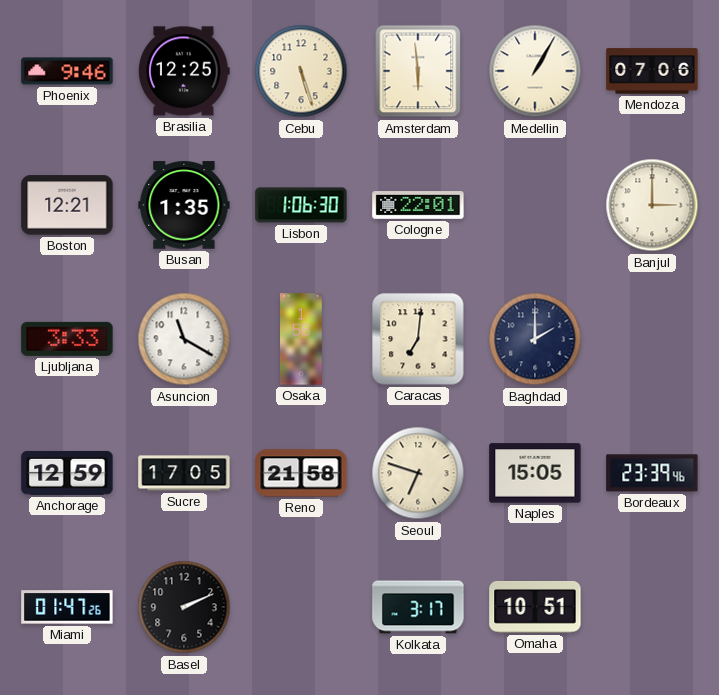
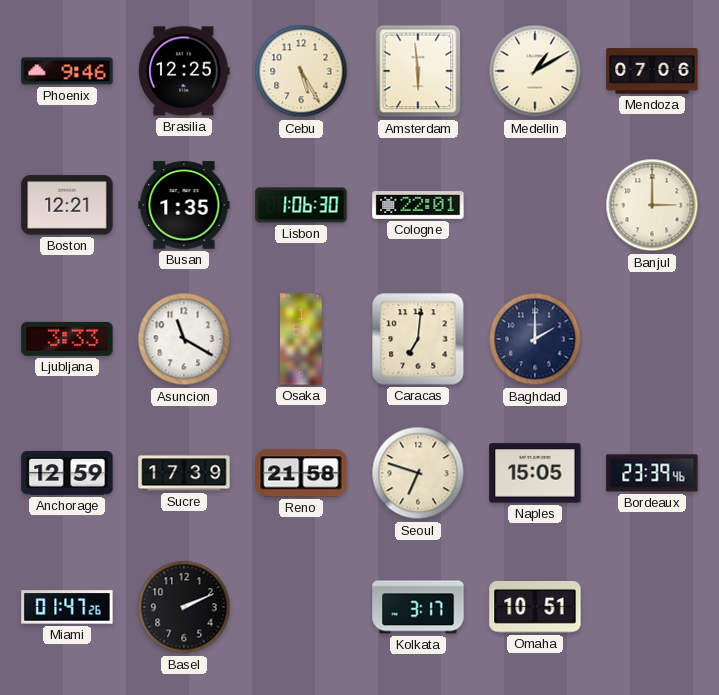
Cebu: 5:27 -> 5:25 (301, 71)
Medellin: 1:05 -> 1:10 (535, 71)
Sucre: 17:05 -> 17:39 (184, 473)
